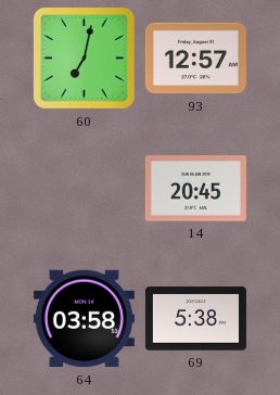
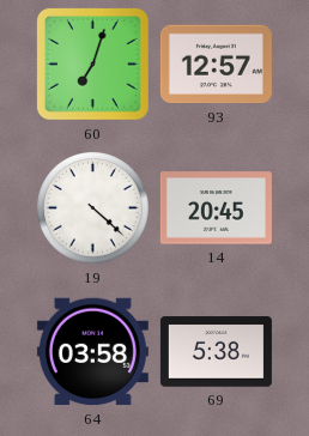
60: 7:02 -> 7:03 (93, 65)
19: none -> 4:22 (93, 208)
